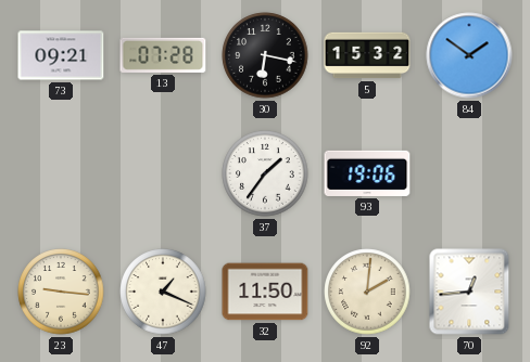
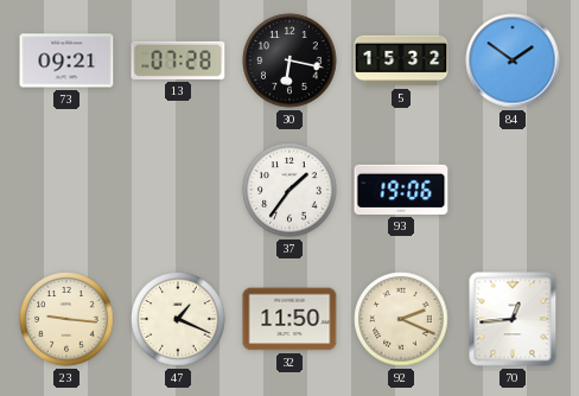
92: 2:01 -> 2:19 (401, 319)
